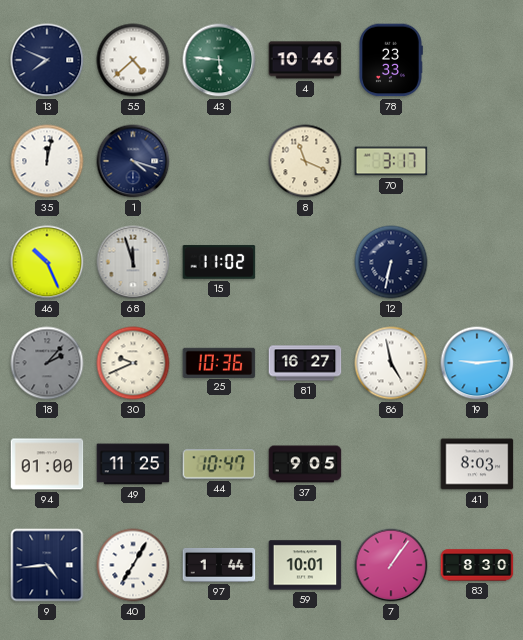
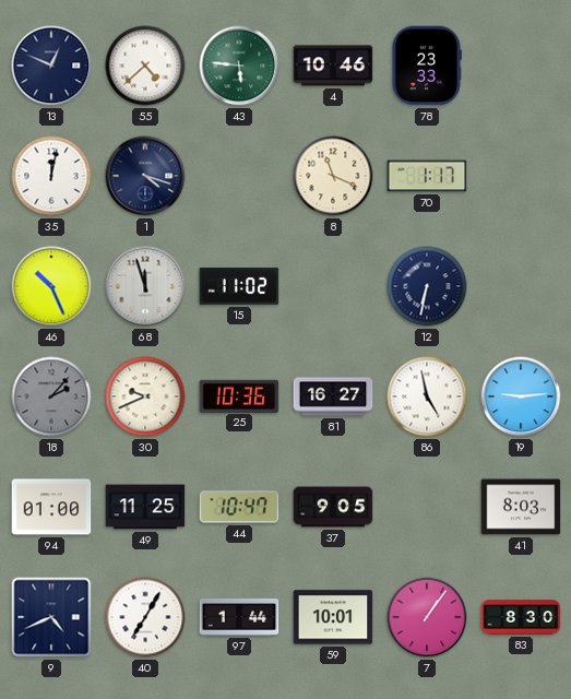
13: 7:49 -> 12:49 (51, 66)
70: 3:17 -> 1:17 (427, 176)
9: 4:44 -> 4:41 (51, 617)
